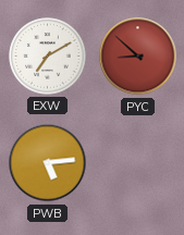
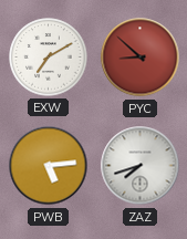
ZAZ: none -> 7:42 (141, 166)
